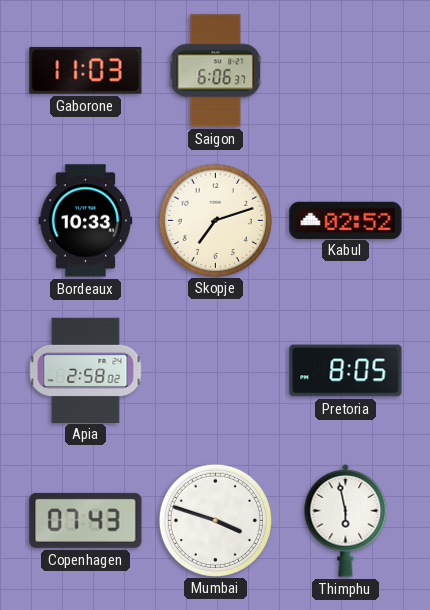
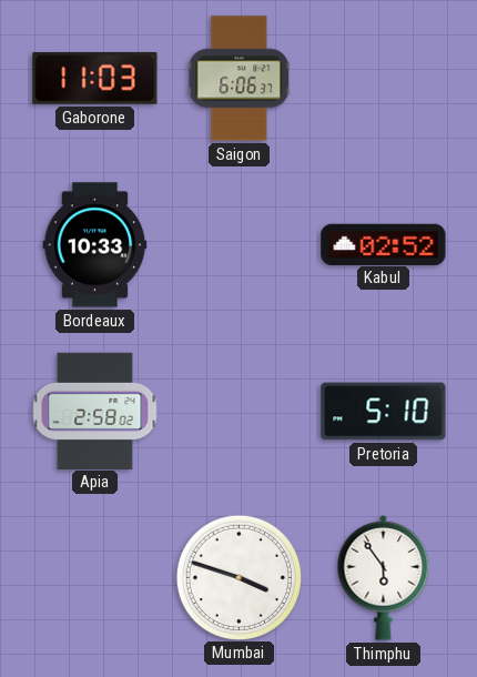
Skopje: 7:12 -> none (215, 220)
Pretoria: 8:05 -> 5:10 (384, 412)
Copenhagen: 07:43 -> none (86, 520)
Thimphu: 5:58 -> 5:54 (384, 577)
